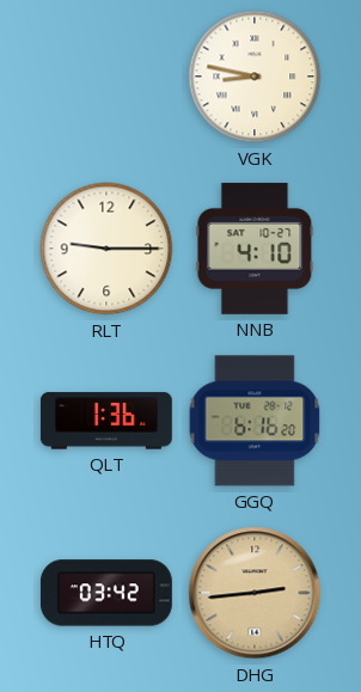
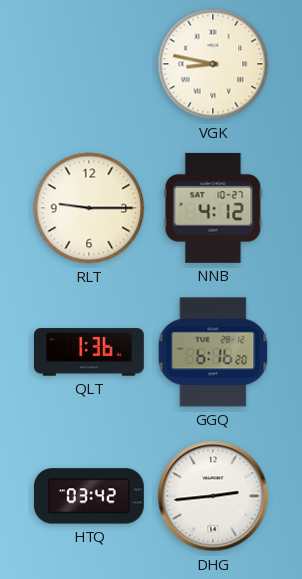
NNB: 4:10 -> 4:12 (213, 208)
DHG dial: champagne -> white (213, 496)
